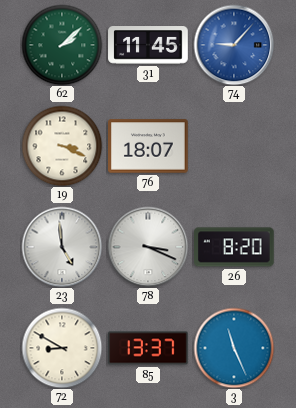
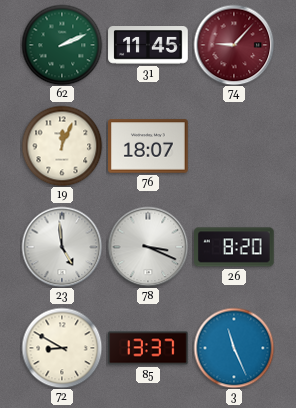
62: 2:08 -> 2:11 (62, 45)
74 dial: blue -> burgundy (234, 45)
19: 3:19 -> 12:04 (62, 146)
